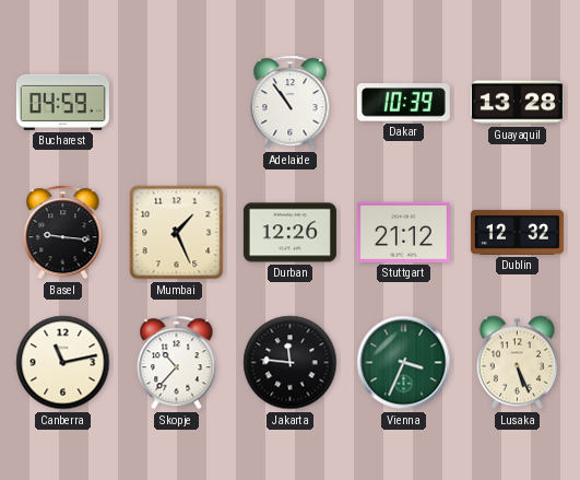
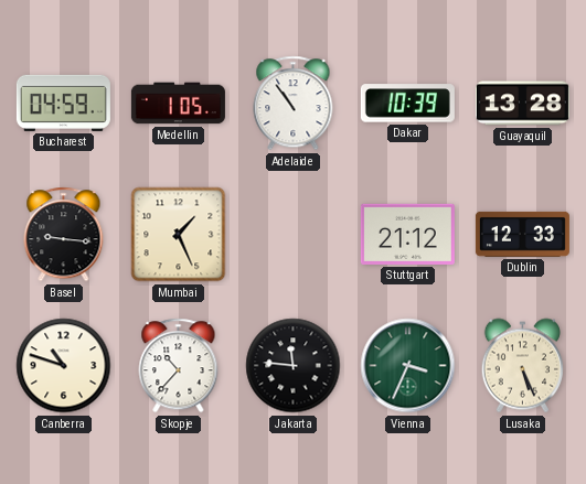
Medellin: none -> 1:05 (178, 104)
Durban: 12:26 -> none (289, 233)
Dublin: 12:32 -> 12:33 (522, 234)
Canberra: 11:13 -> 10:48 (64, 366)
